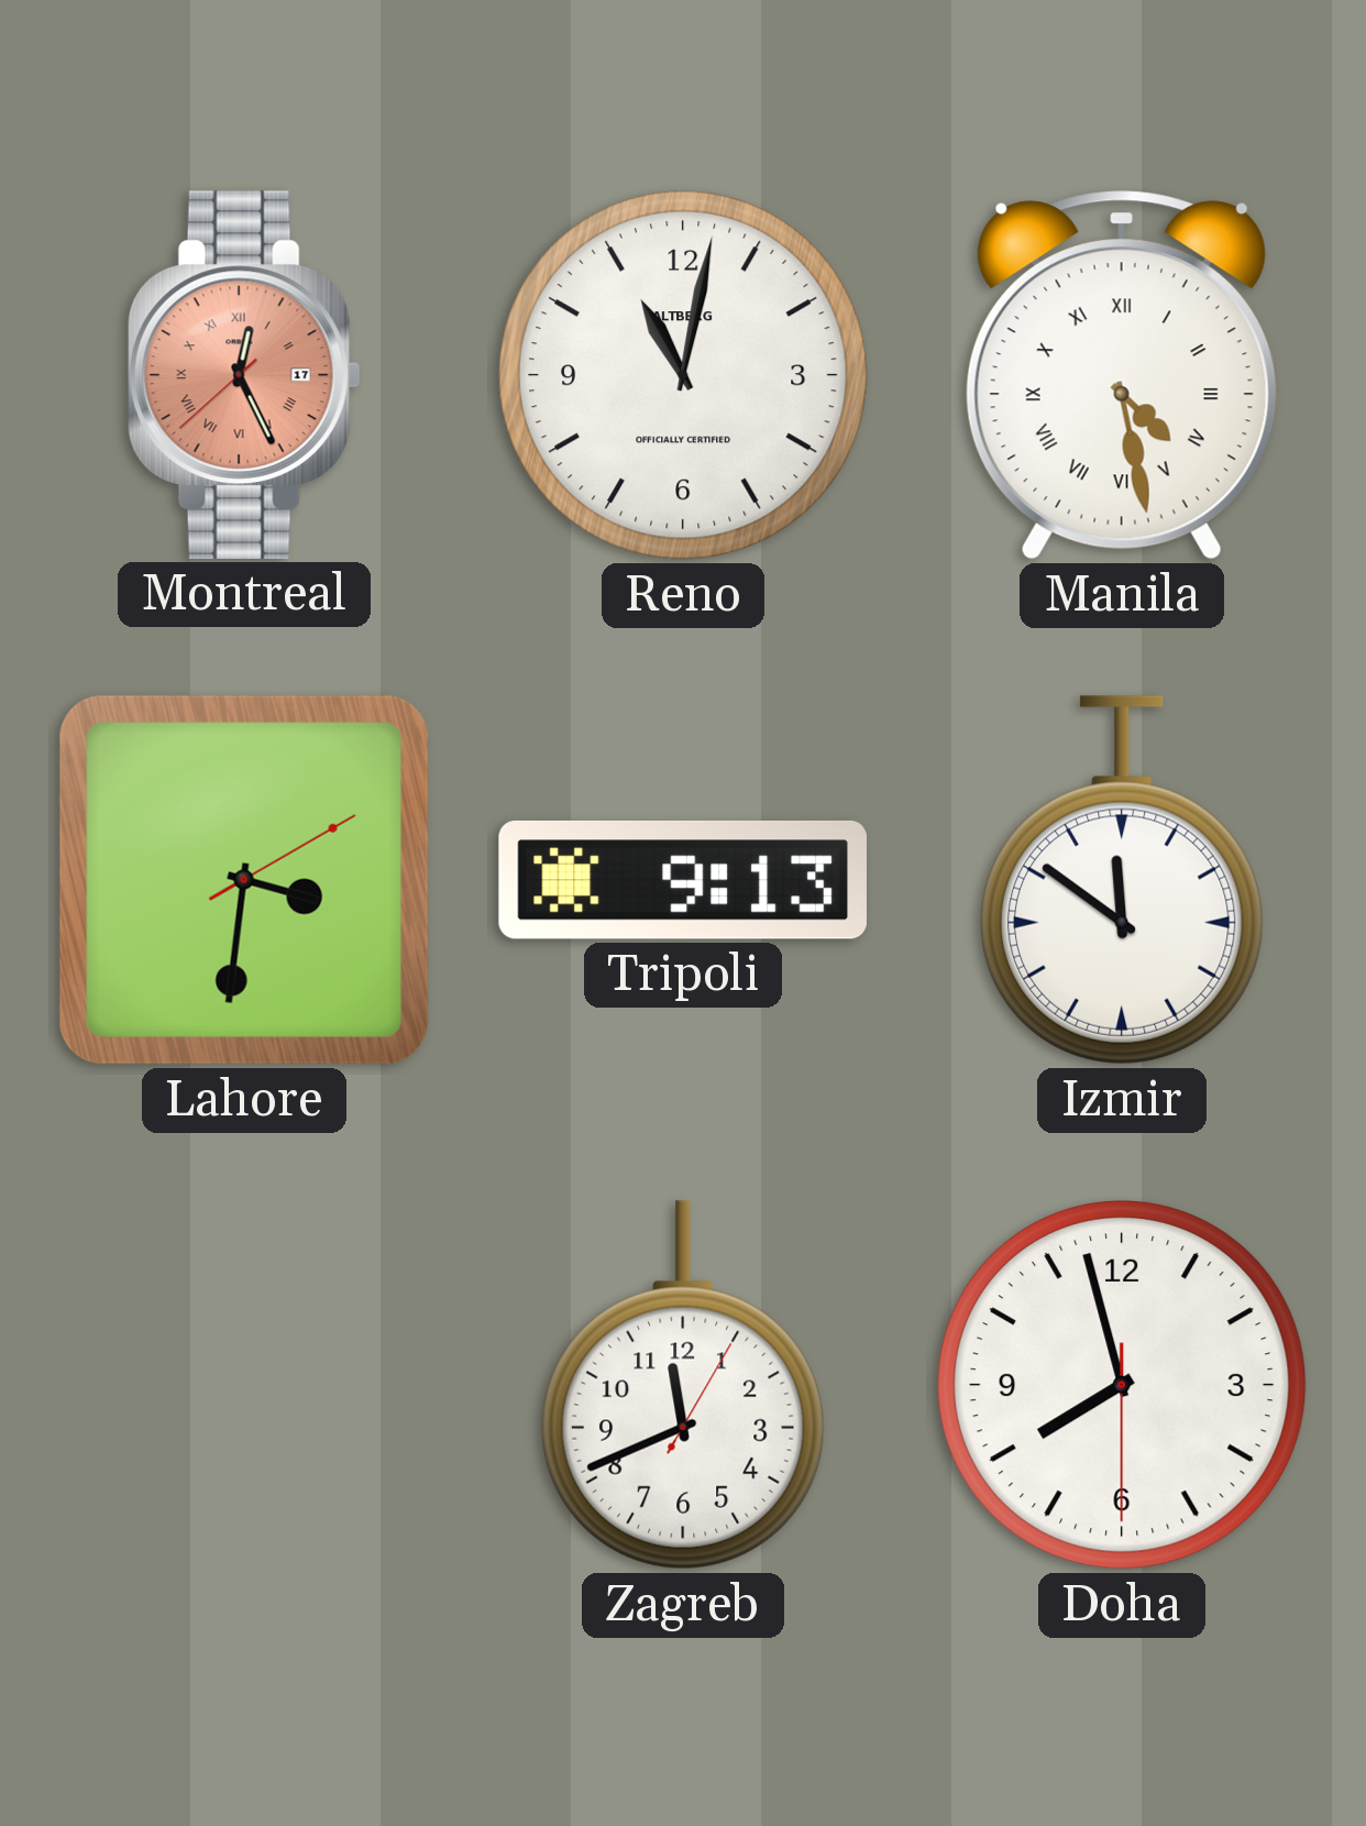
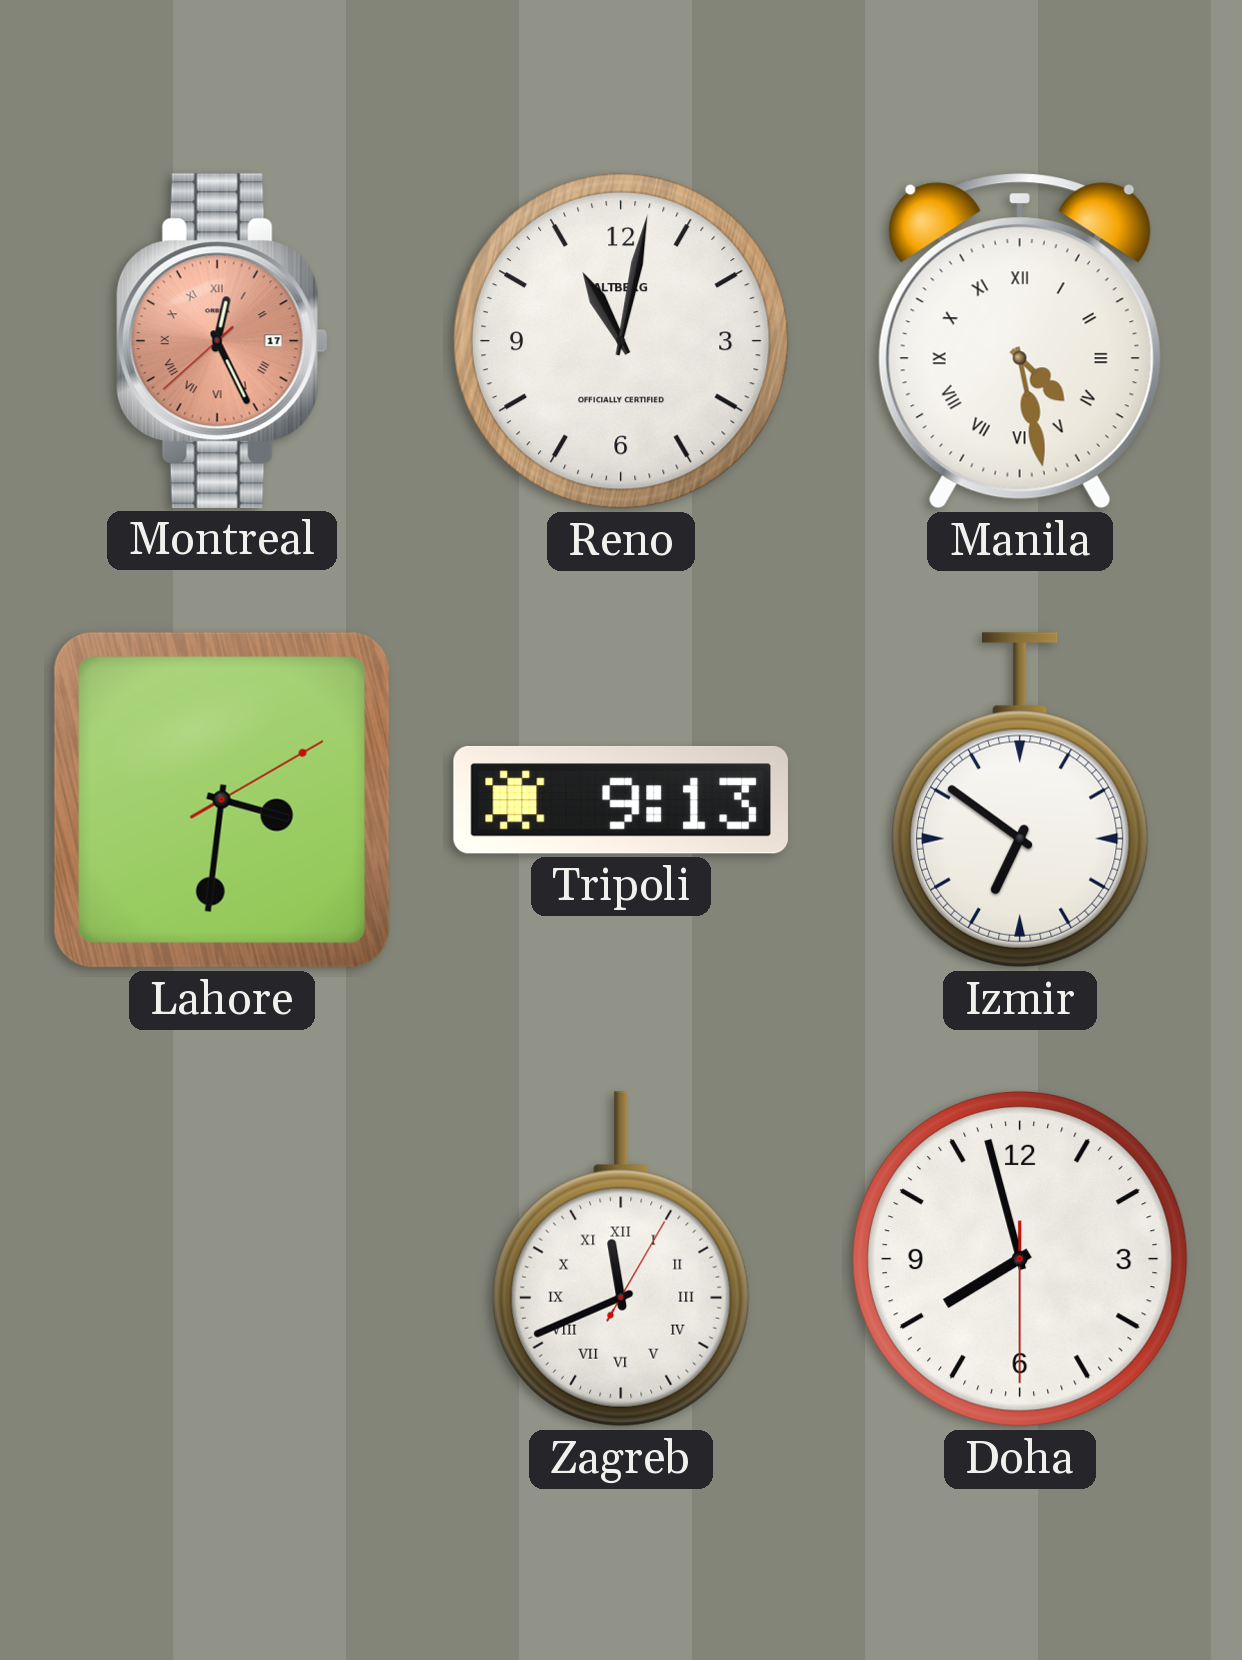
Izmir: 11:51 -> 6:51 (1021, 800)
Zagreb numerals: Arabic -> Roman (622, 1259)
